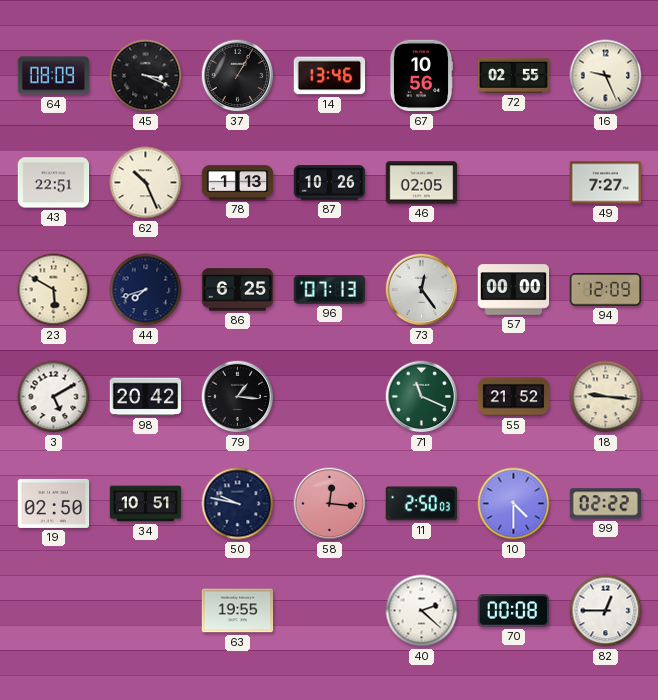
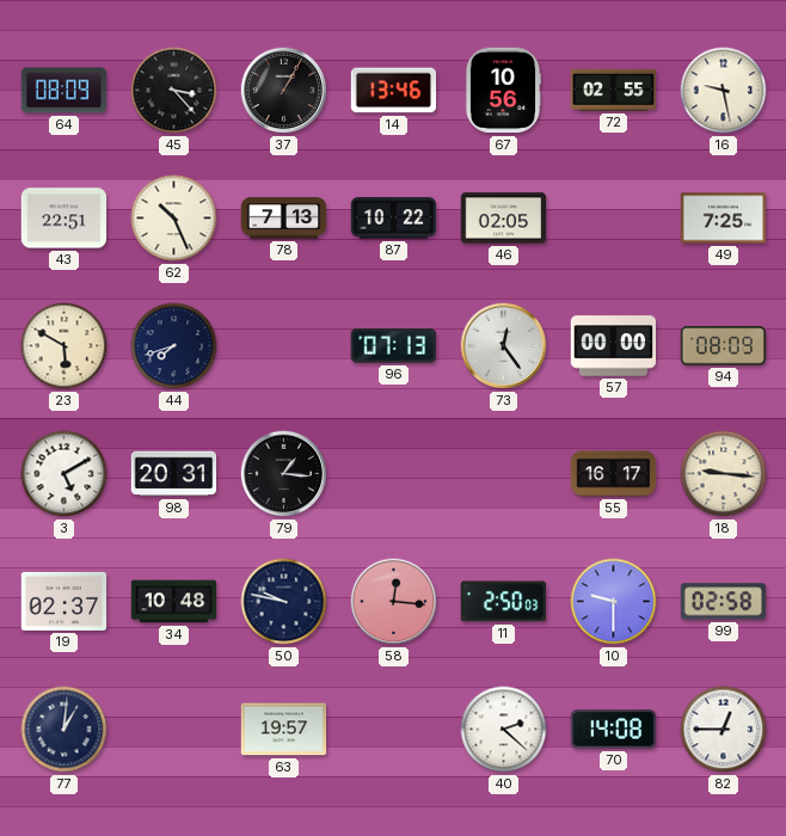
45: 3:19 -> 3:23 (174, 91)
16: 9:26 -> 9:28 (724, 91)
78: 1:13 -> 7:13 (284, 219)
87: 10:26 -> 10:22 (394, 219)
49: 7:27 -> 7:25 (724, 219)
86: 6:25 -> none (238, 290)
94: 12:09 -> 08:09 (724, 346)
98: 20:42 -> 20:31 (174, 474)
71: 11:19 -> none (422, 397)
55: 21:52 -> 16:17 (614, 474)
19: 02:50 -> 02:37 (65, 601)
34: 10:51 -> 10:48 (174, 602)
10: 4:30 -> 9:30 (614, 602)
99: 02:22 -> 02:58 (724, 602)
77: none -> 1:01 (65, 730)
63: 19:55 -> 19:57 (284, 730)
70: 00:08 -> 14:08 (614, 730)
